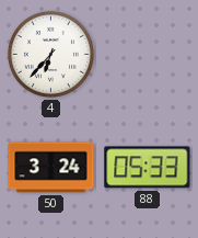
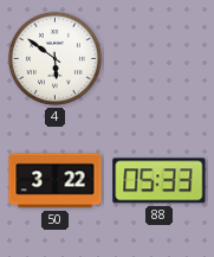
4: 6:37 -> 5:51 (54, 58)
50: 3:24 -> 3:22 (56, 181)
